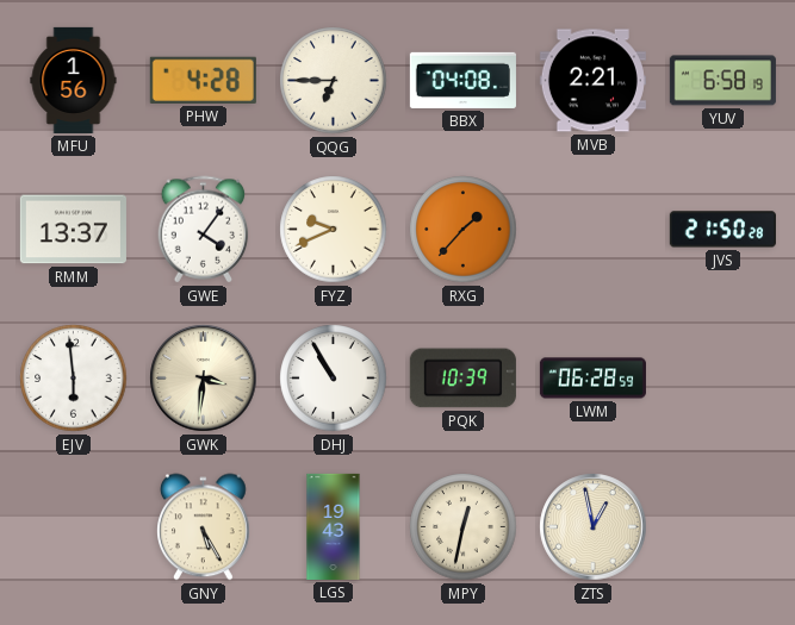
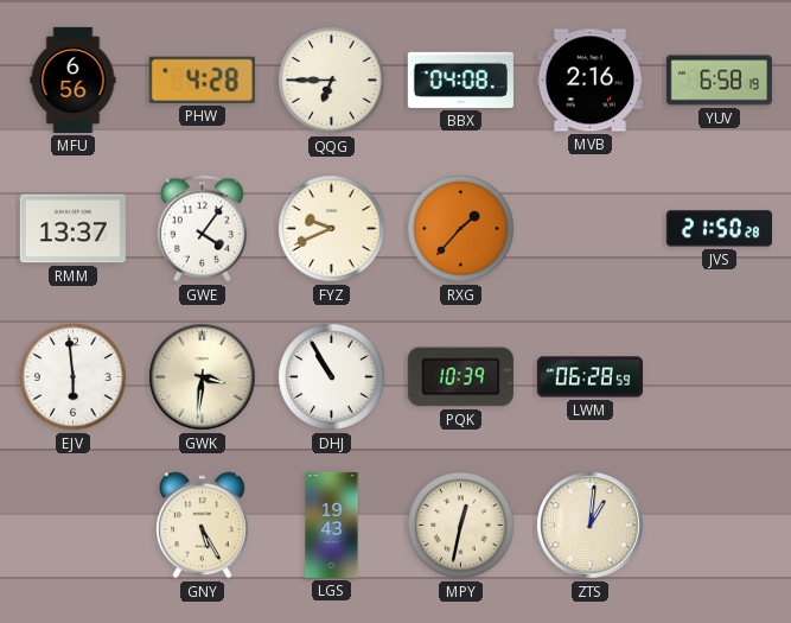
MFU: 1:56 -> 6:56 (74, 80)
MVB: 2:21 -> 2:16 (589, 81)
ZTS: 12:58 -> 1:01 (591, 526)
